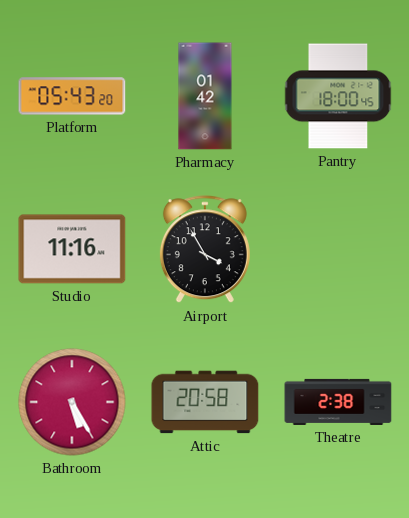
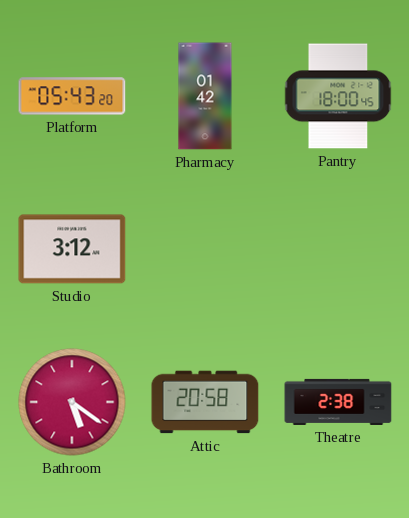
Studio: 11:16 -> 3:12 (72, 249)
Airport: 3:55 -> none (205, 250)
Bathroom: 5:25 -> 5:21 (72, 402)
